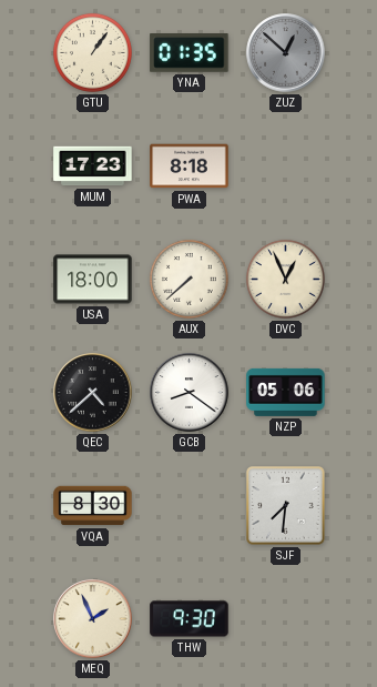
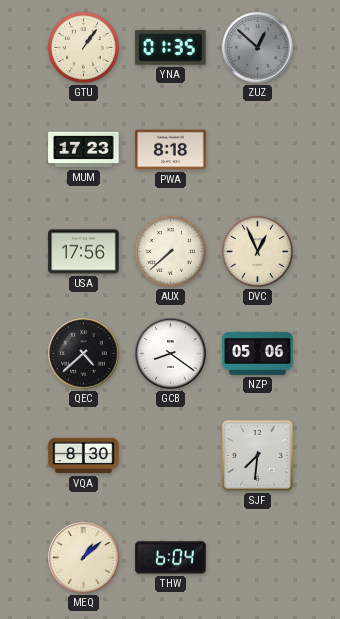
USA: 18:00 -> 17:56 (84, 252)
MEQ: 1:56 -> 1:08 (84, 558)
THW: 9:30 -> 6:04 (171, 558)
